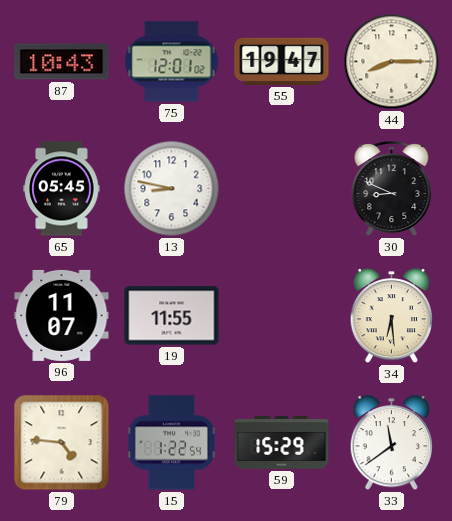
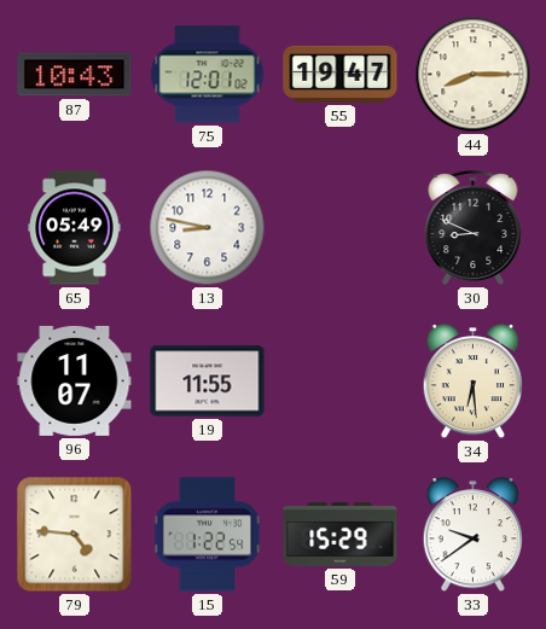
65: 05:45 -> 05:49 (75, 228)
33: 11:39 -> 9:39 (474, 536)
